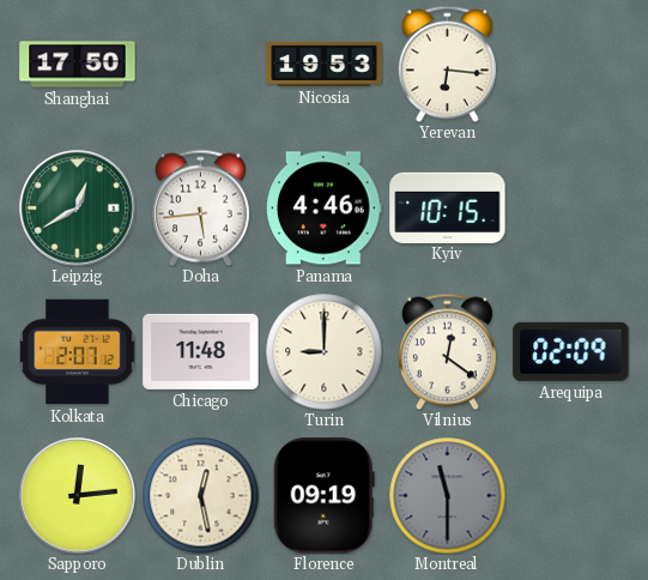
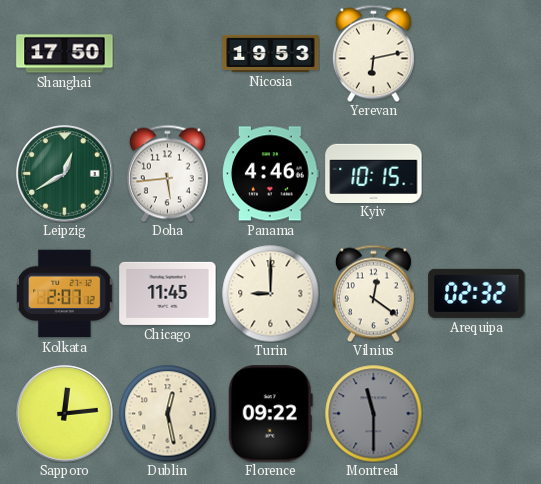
Yerevan: 6:16 -> 6:13 (373, 53)
Chicago: 11:48 -> 11:45 (168, 293)
Arequipa: 02:09 -> 02:32 (477, 293)
Florence: 09:19 -> 09:22 (270, 414)
